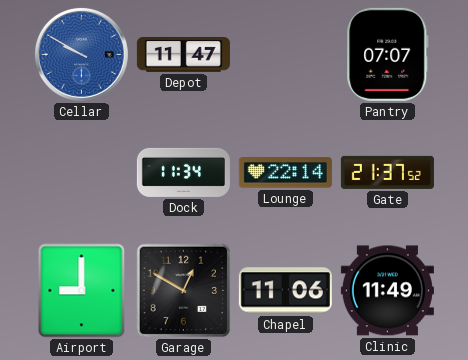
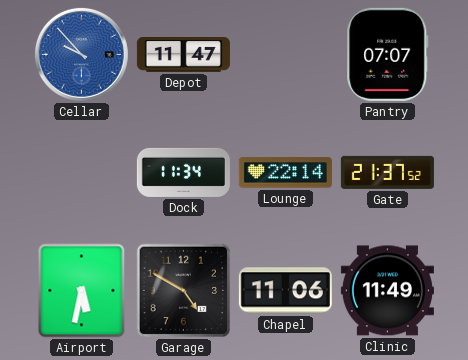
Cellar: 9:50 -> 9:53 (81, 54)
Airport: 9:00 -> 5:32 (82, 291)
Garage: 12:50 -> 4:50 (184, 291)
